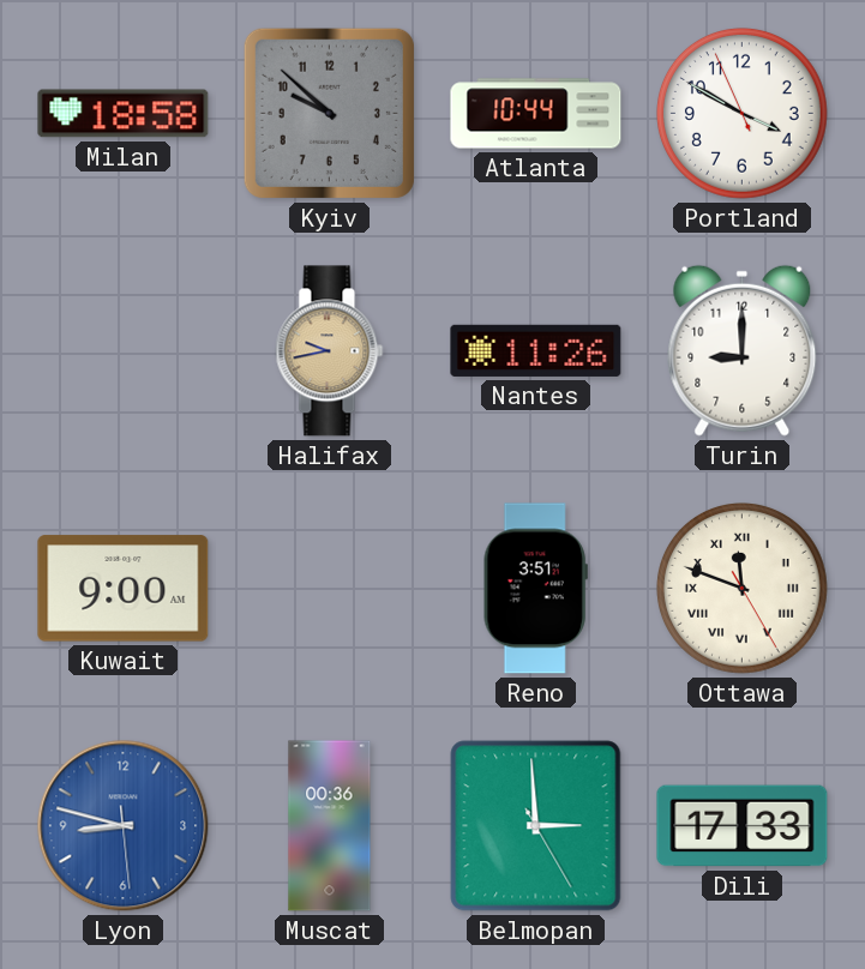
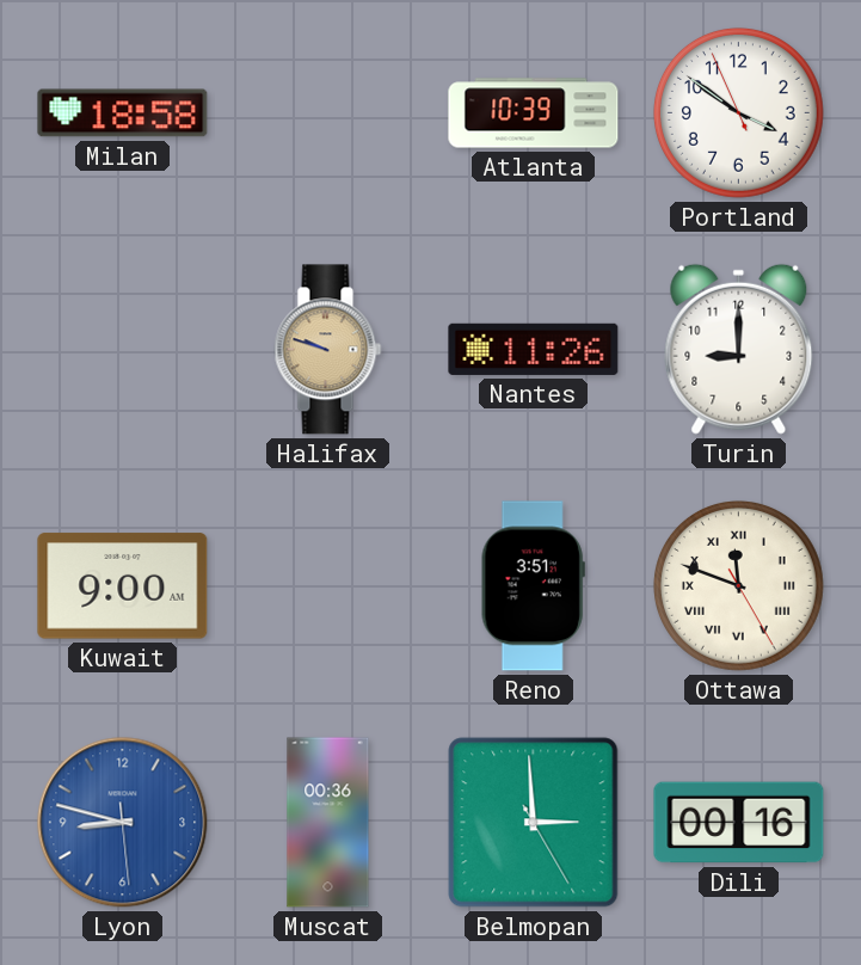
Kyiv: 9:52 -> none (329, 113)
Atlanta: 10:44 -> 10:39 (534, 113)
Portland: 3:49 -> 3:50 (738, 112)
Halifax: 9:43 -> 9:48 (328, 350)
Dili: 17:33 -> 00:16 (739, 823)
